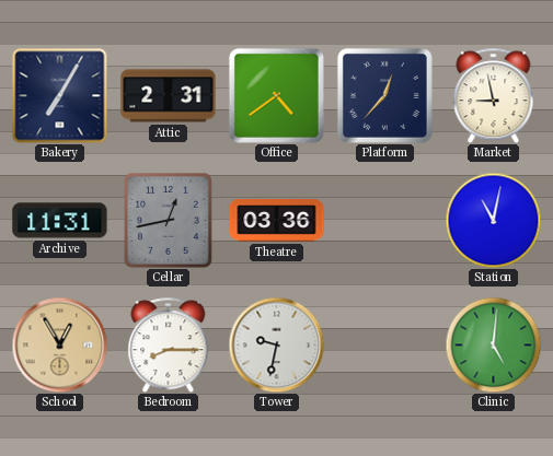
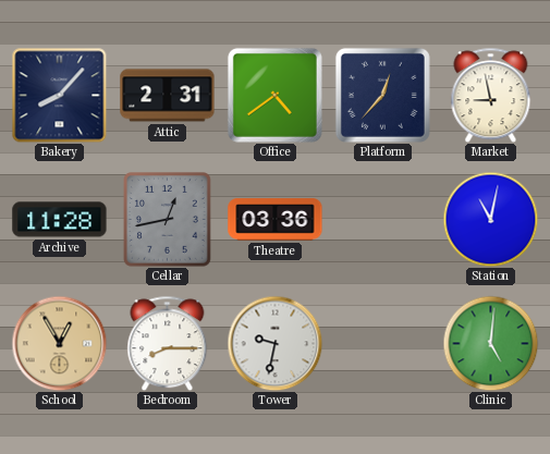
Bakery: 7:05 -> 8:07 (59, 95)
Archive: 11:31 -> 11:28 (60, 220)
